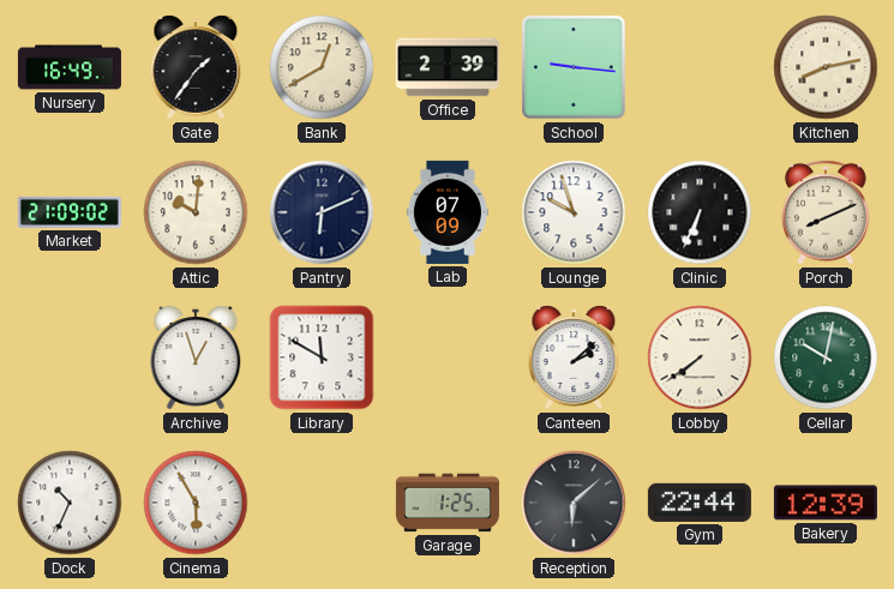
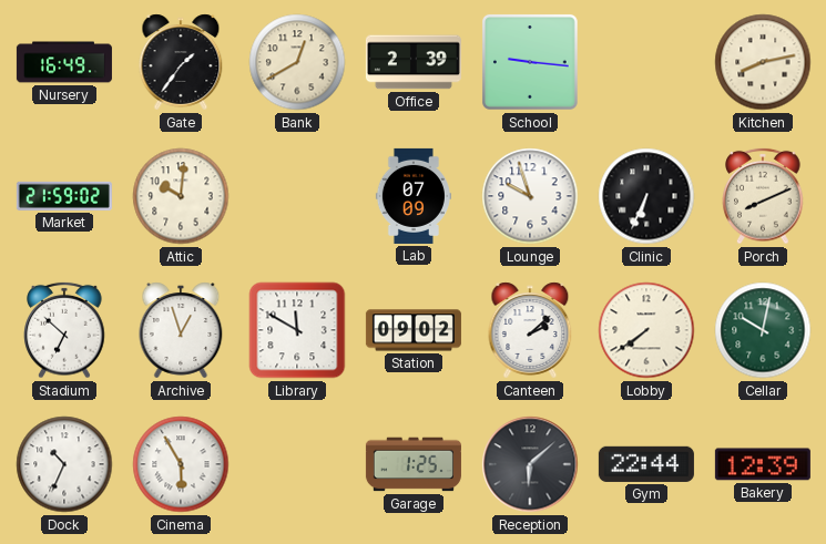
Market: 21:09 -> 21:59 (64, 196)
Pantry: 6:11 -> none (322, 212)
Stadium: none -> 6:52 (64, 330)
Station: none -> 09:02 (414, 330)
